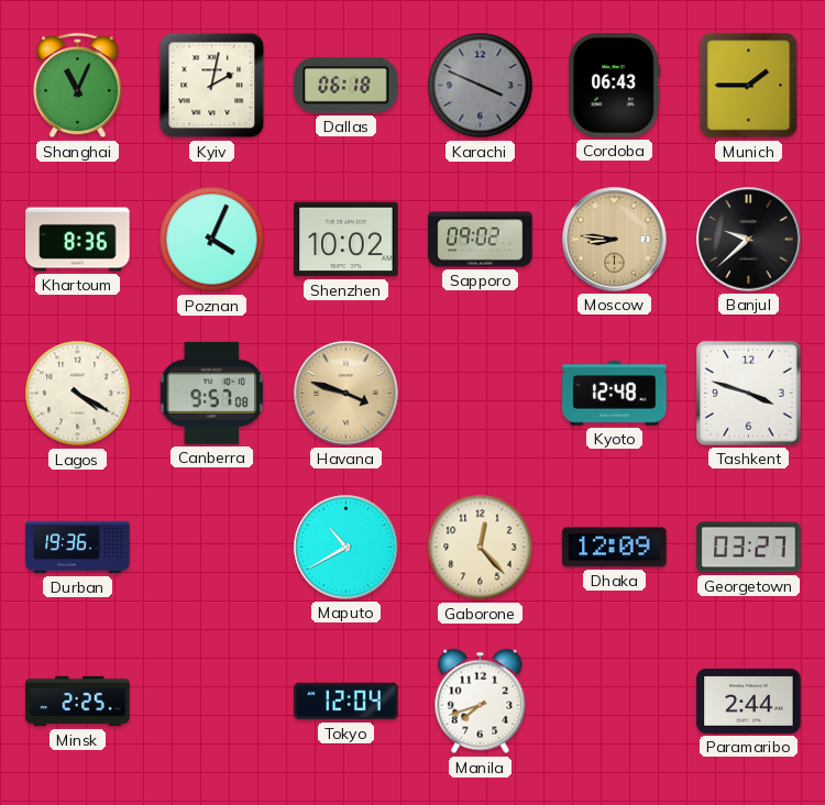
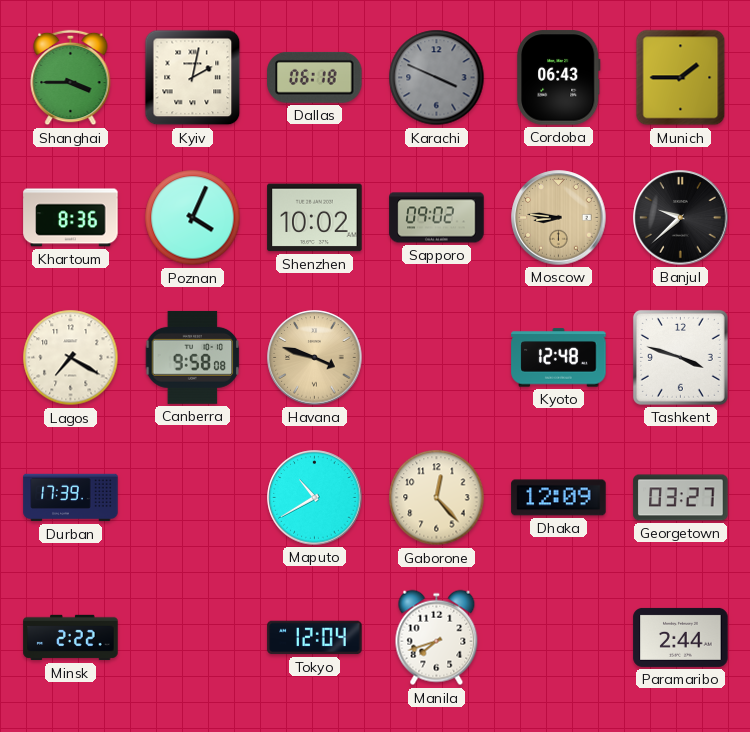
Shanghai: 11:04 -> 3:45 (71, 78)
Lagos: 4:20 -> 7:20 (71, 358)
Canberra: 9:57 -> 9:58 (193, 357)
Durban: 19:36 -> 17:39 (71, 498)
Minsk: 2:25 -> 2:22 (71, 638)
